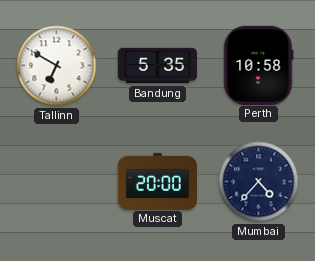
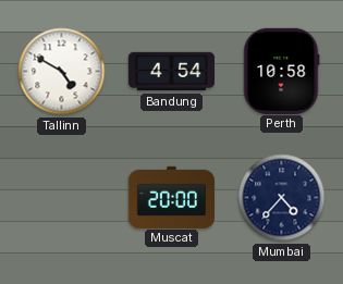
Tallinn: 6:50 -> 4:50 (62, 72)
Bandung: 5:35 -> 4:54 (171, 72)
